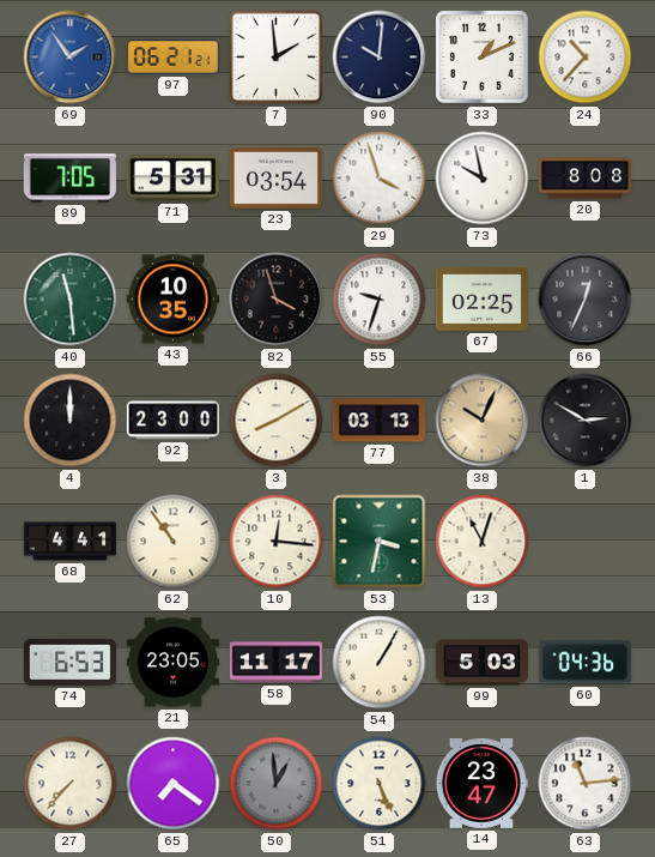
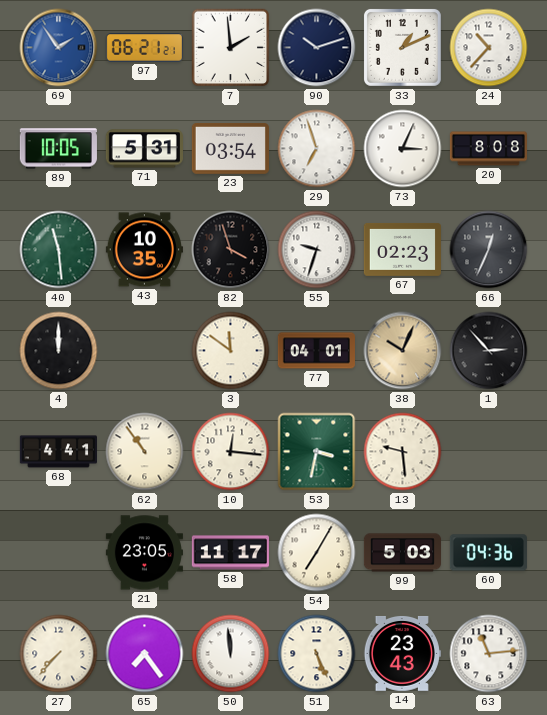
90: 10:01 -> 10:12 (317, 48)
89: 7:05 -> 10:05 (58, 149)
29: 3:57 -> 6:57 (317, 149)
73: 9:58 -> 3:04 (403, 149)
67: 02:25 -> 02:23 (402, 250)
92: 23:00 -> none (172, 421)
3: 8:10 -> 11:51 (231, 351)
77: 03:13 -> 04:01 (316, 351)
1: 2:50 -> 2:53 (489, 351)
13: 11:03 -> 9:29 (403, 452)
74: 6:53 -> none (69, 662)
54: 1:05 -> 7:05 (317, 553)
65: 7:21 -> 7:24 (145, 654)
50: 12:59 -> 11:59 (231, 654)
50 dial: grey -> white (231, 654)
14: 23:47 -> 23:43 (402, 653)
